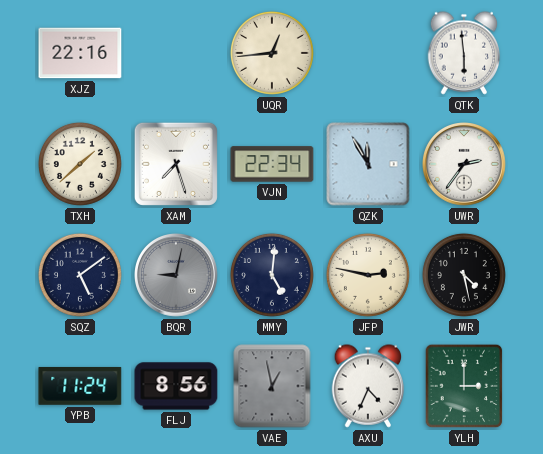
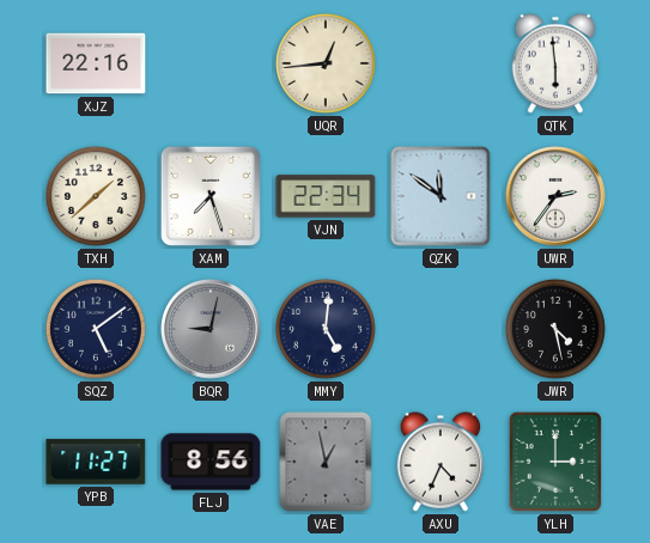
QZK: 11:55 -> 11:51 (441, 196)
JFP: 2:47 -> none (368, 275)
YPB: 11:24 -> 11:27 (96, 462)
